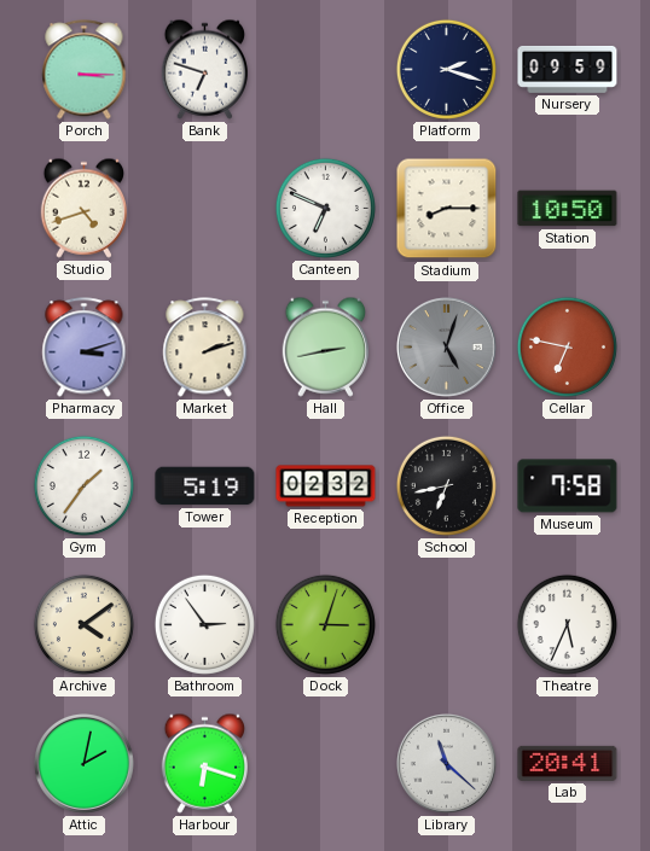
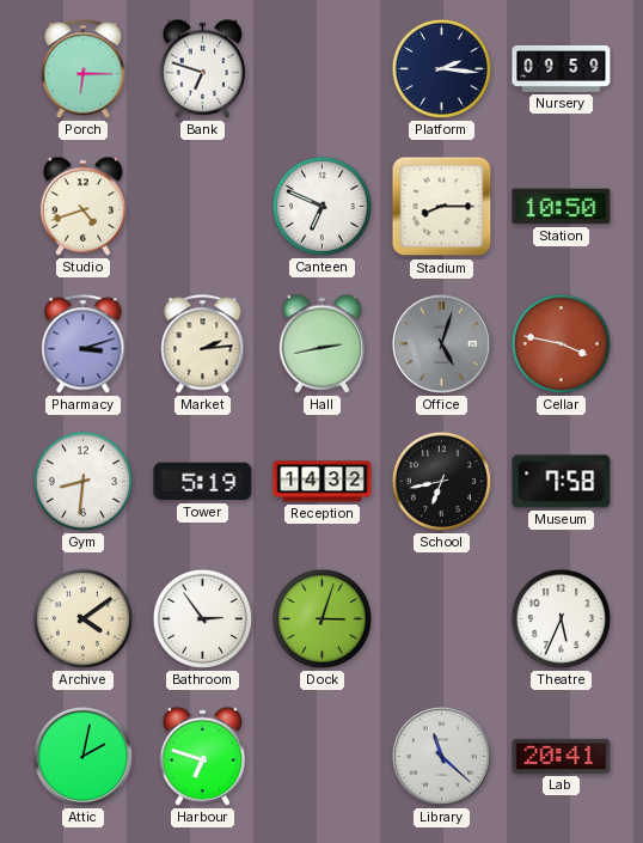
Porch: 3:15 -> 6:15 (84, 69)
Platform: 2:18 -> 2:16 (441, 68)
Market: 2:12 -> 2:14 (203, 344)
Cellar: 6:47 -> 3:47 (561, 343)
Gym: 1:36 -> 8:31 (82, 481)
Reception: 02:32 -> 14:32 (323, 482)
Harbour: 6:18 -> 6:48 (202, 756)
